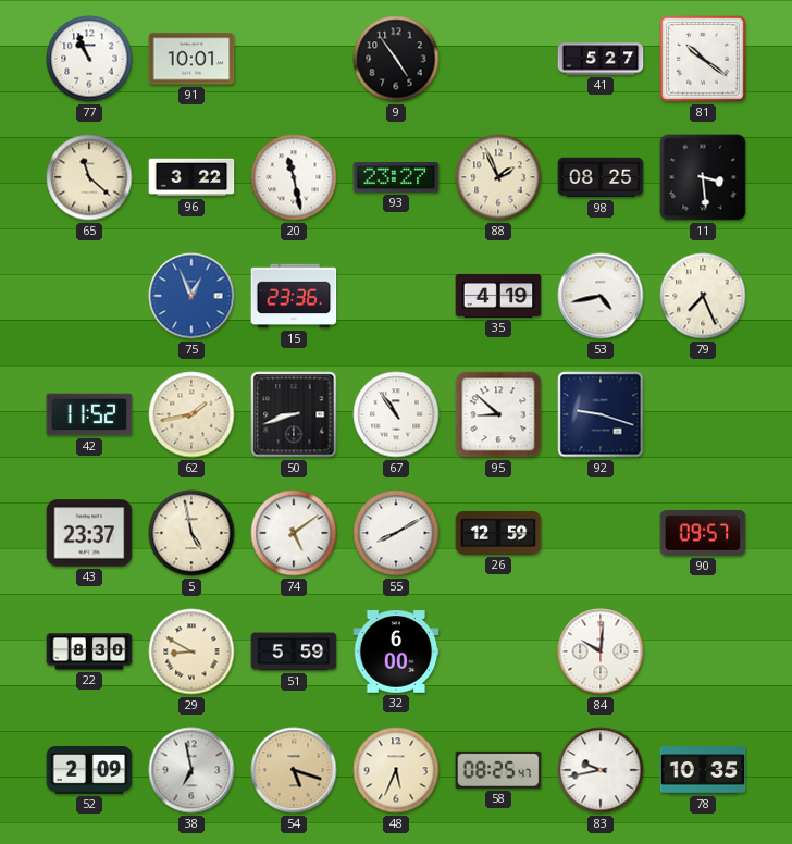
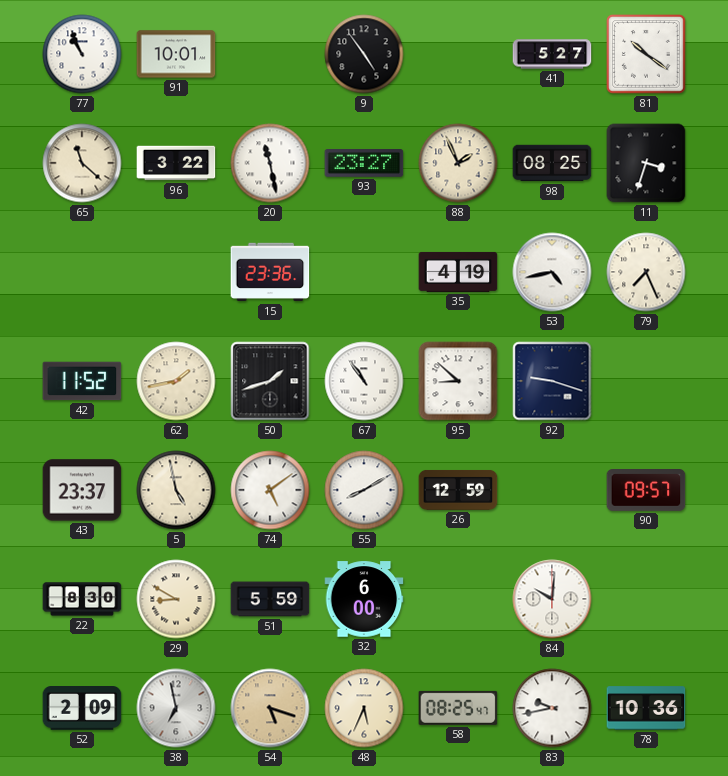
11: 3:29 -> 3:33 (646, 163)
75: 12:56 -> none (191, 296)
50: 8:42 -> 1:42 (270, 381)
78: 10:35 -> 10:36 (646, 708)
